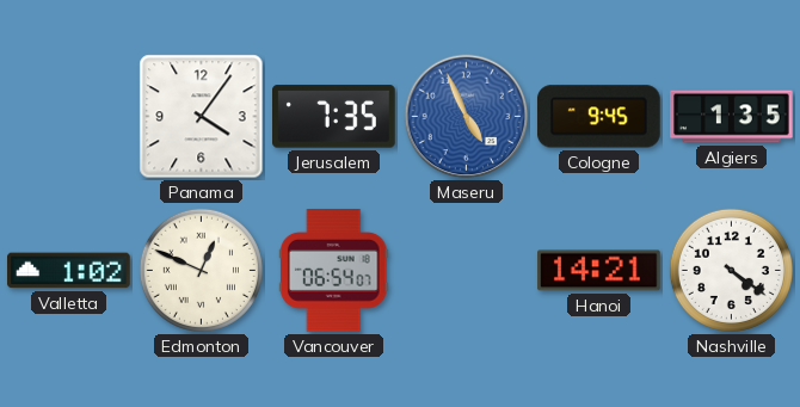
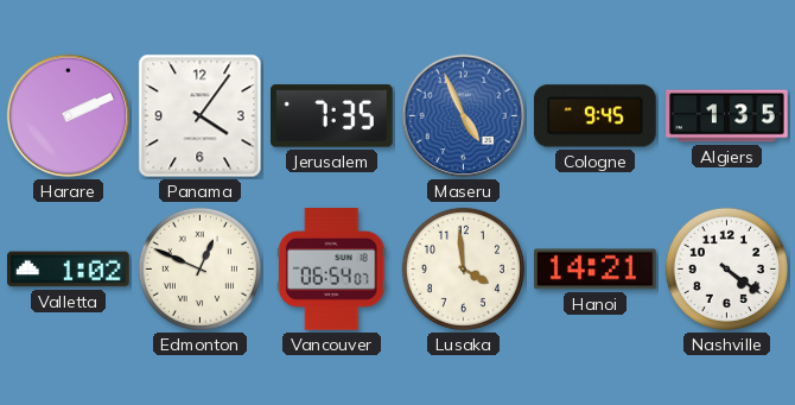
Harare: none -> 2:11 (69, 116)
Lusaka: none -> 3:59 (463, 268)
